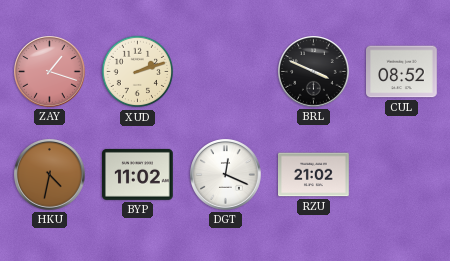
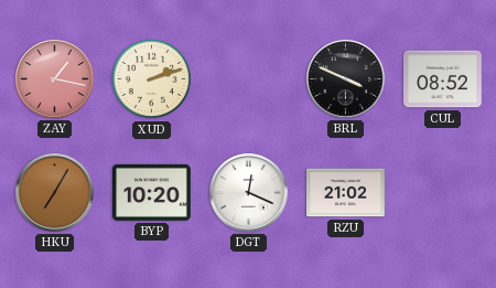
ZAY: 1:18 -> 1:17 (55, 79)
HKU: 4:32 -> 7:05 (55, 193)
BYP: 11:02 -> 10:20 (152, 192)
